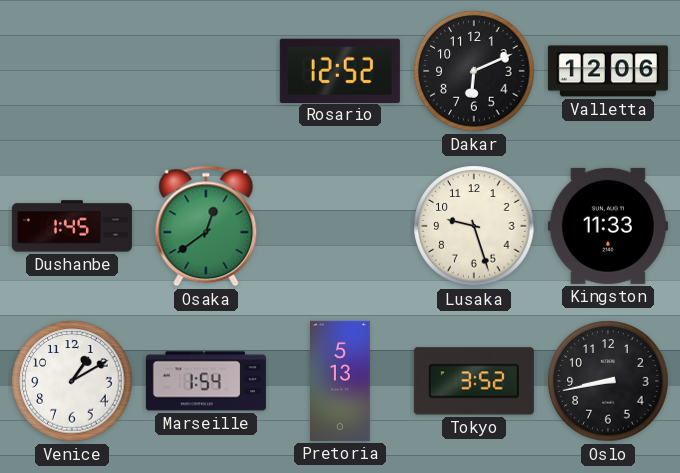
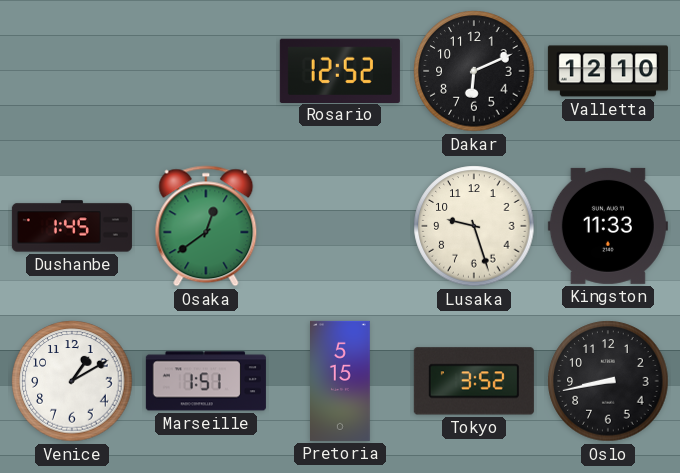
Valletta: 12:06 -> 12:10 (608, 71)
Marseille: 1:54 -> 1:51 (206, 381)
Pretoria: 5:13 -> 5:15 (341, 381)
